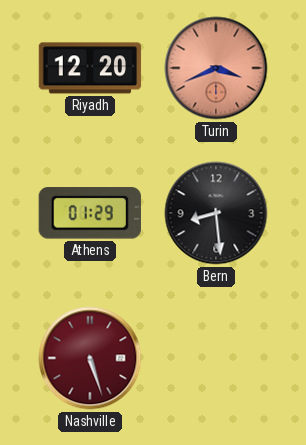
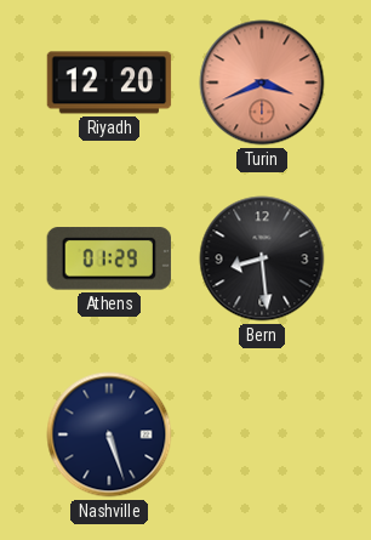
Nashville dial: burgundy -> navy (109, 434)
